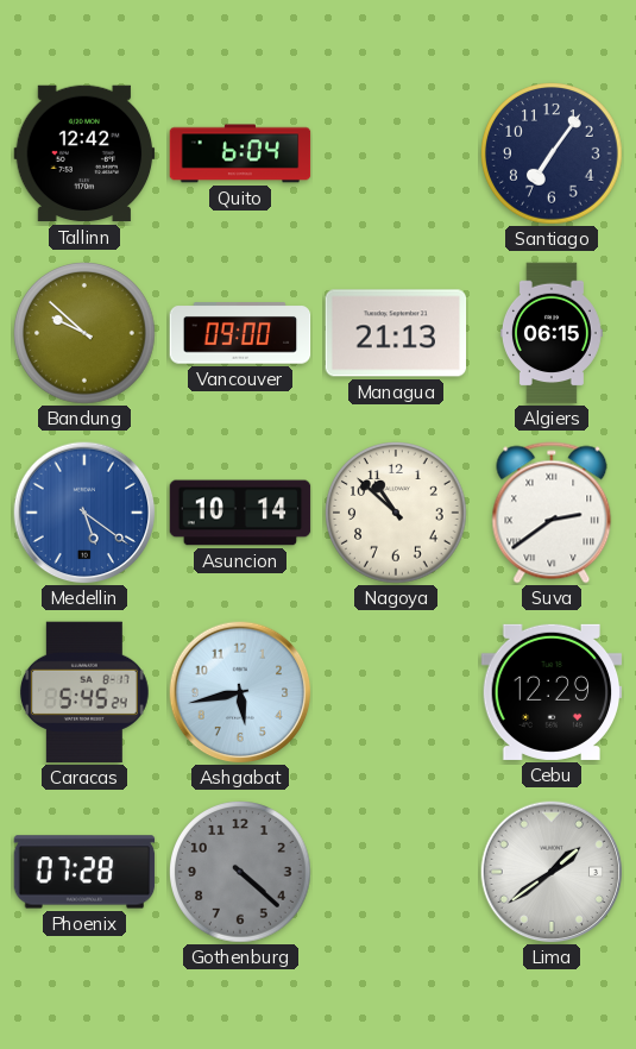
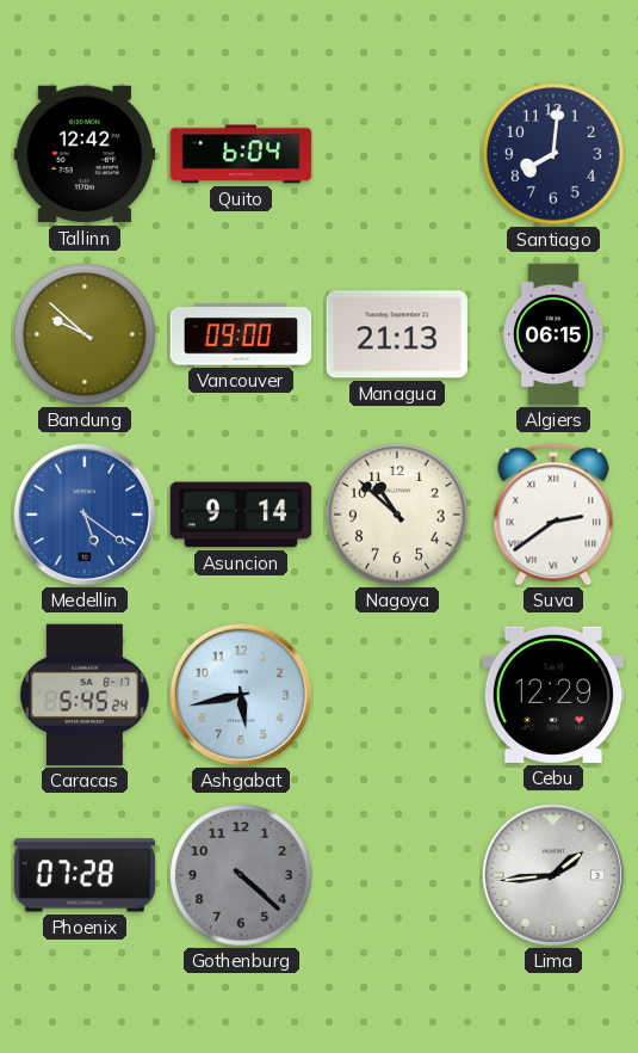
Santiago: 7:06 -> 8:01 (555, 155)
Asuncion: 10:14 -> 9:14 (241, 515)
Lima: 1:39 -> 1:44 (553, 875)
